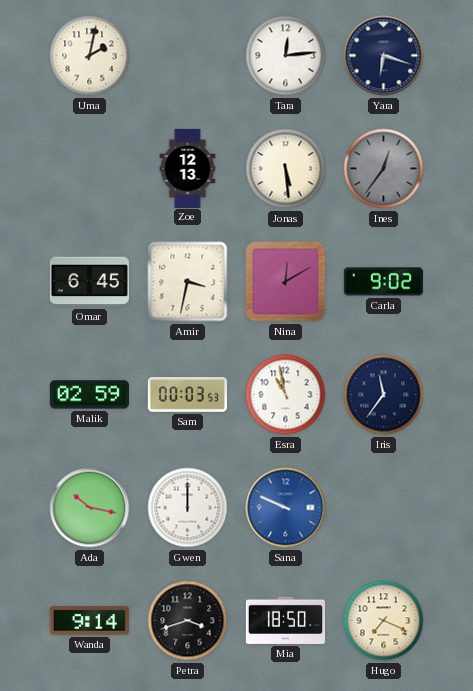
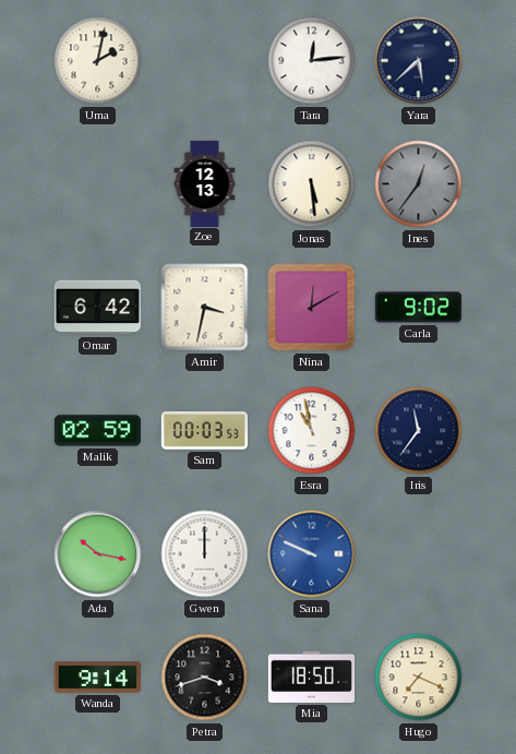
Yara: 6:18 -> 5:38 (419, 61)
Omar: 6:45 -> 6:42 (97, 308)
